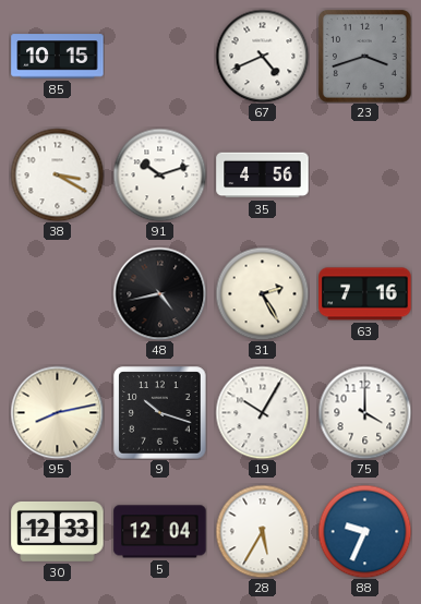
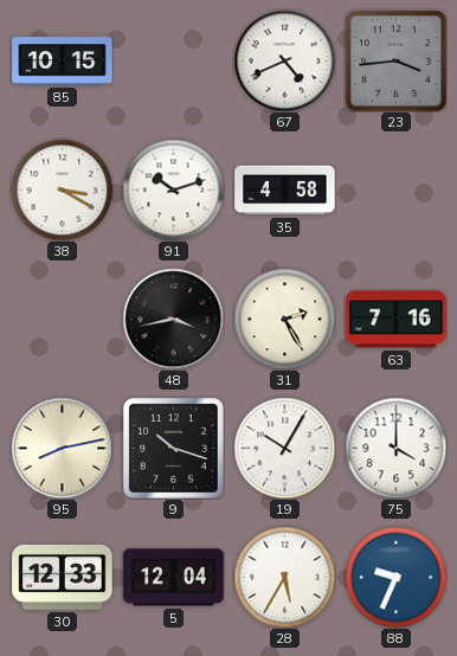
23: 3:42 -> 3:44 (397, 62)
35: 4:56 -> 4:58 (285, 191)
48: 4:43 -> 3:43 (173, 319)
